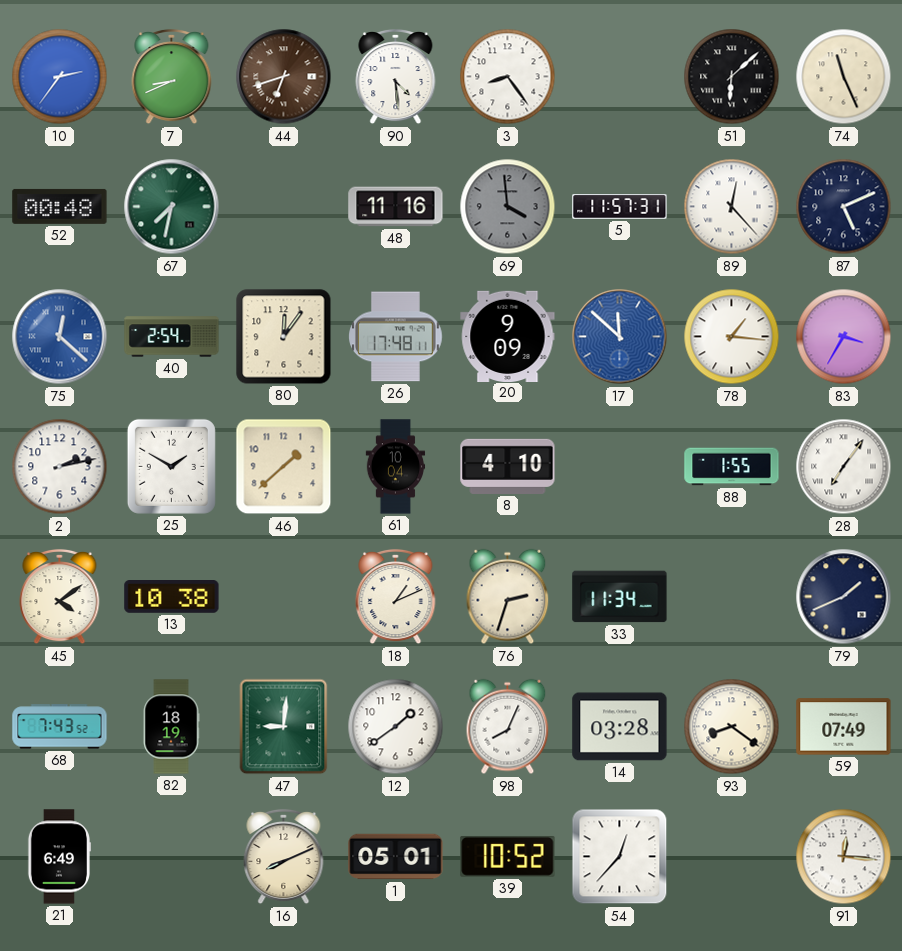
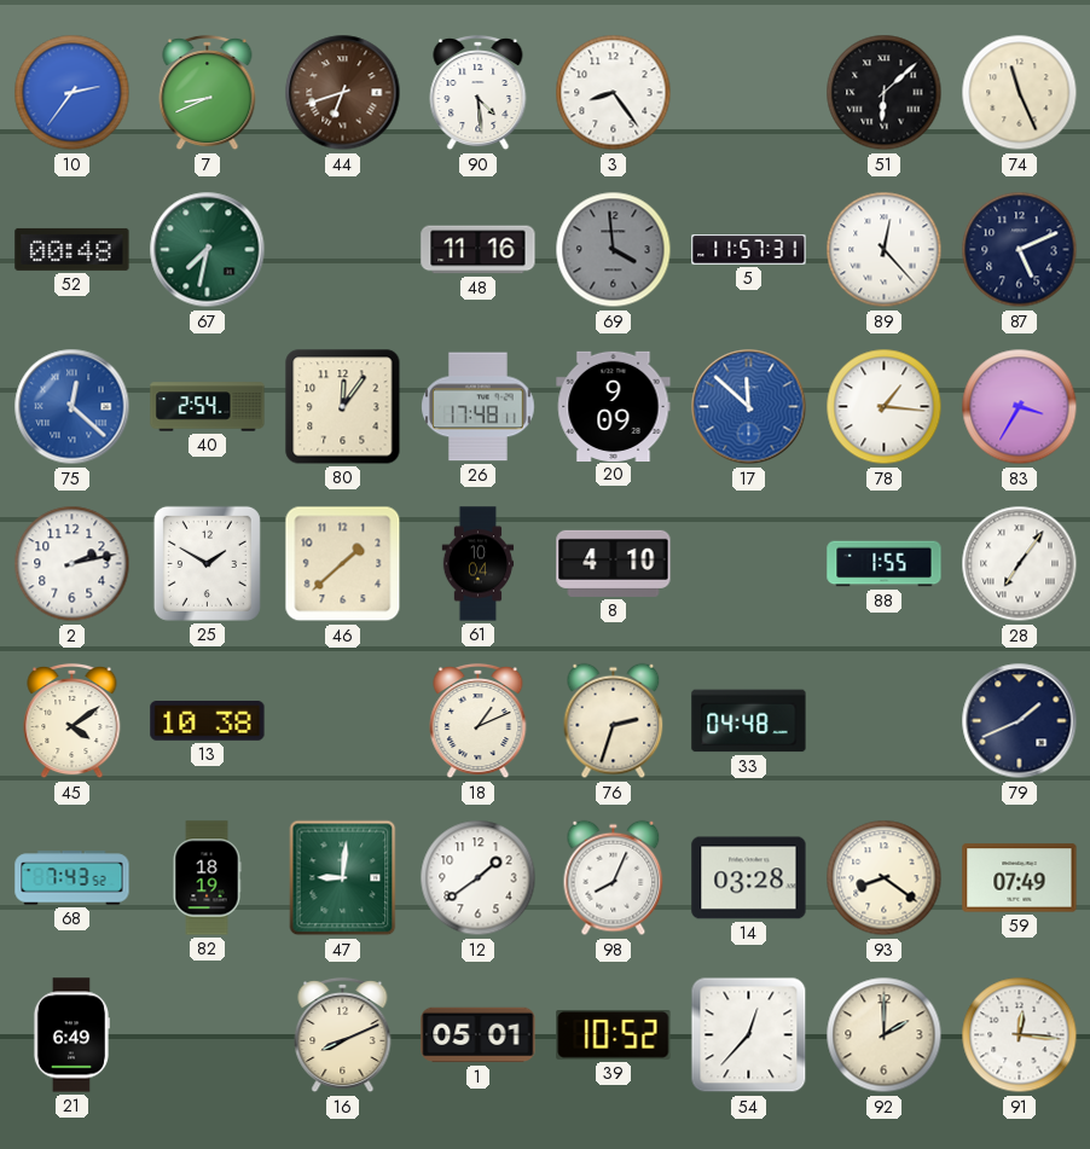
33: 11:34 -> 04:48 (749, 721)
92: none -> 2:00 (885, 1035)
